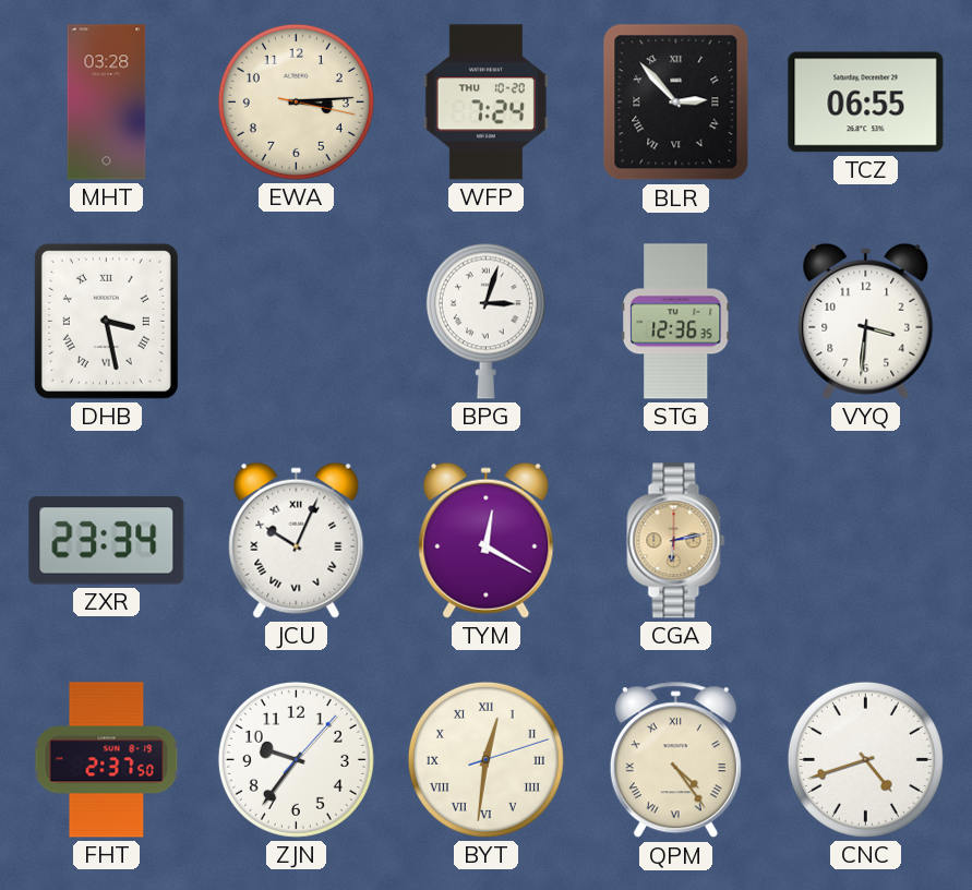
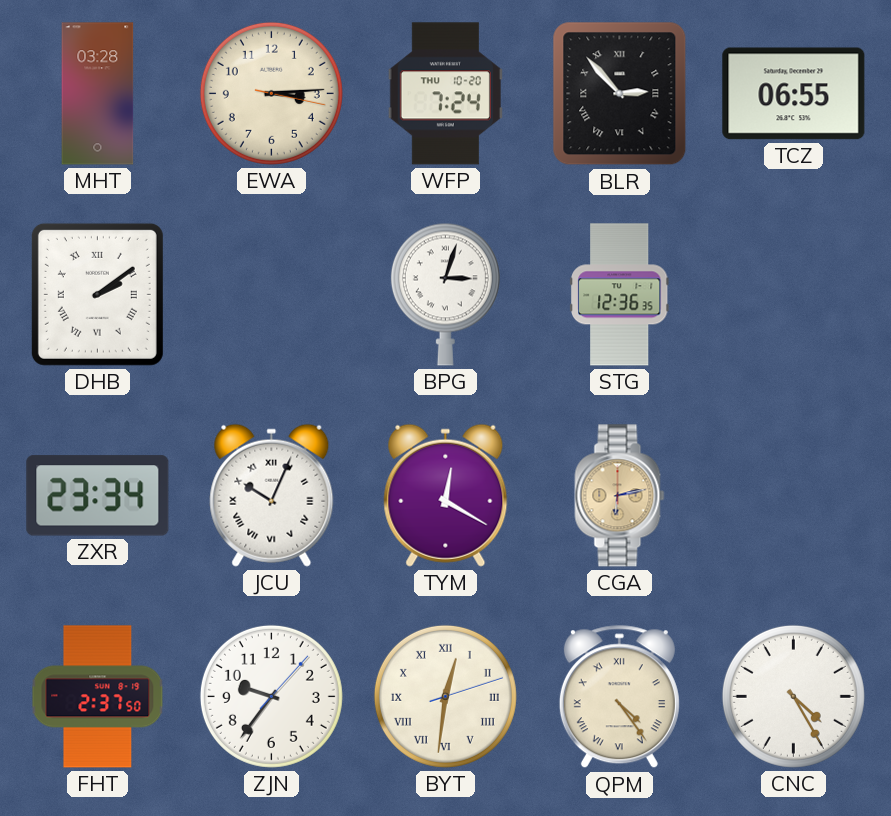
DHB: 3:28 -> 2:09 (97, 294)
VYQ: 3:31 -> none (866, 321)
CNC: 4:42 -> 4:25 (793, 696)
